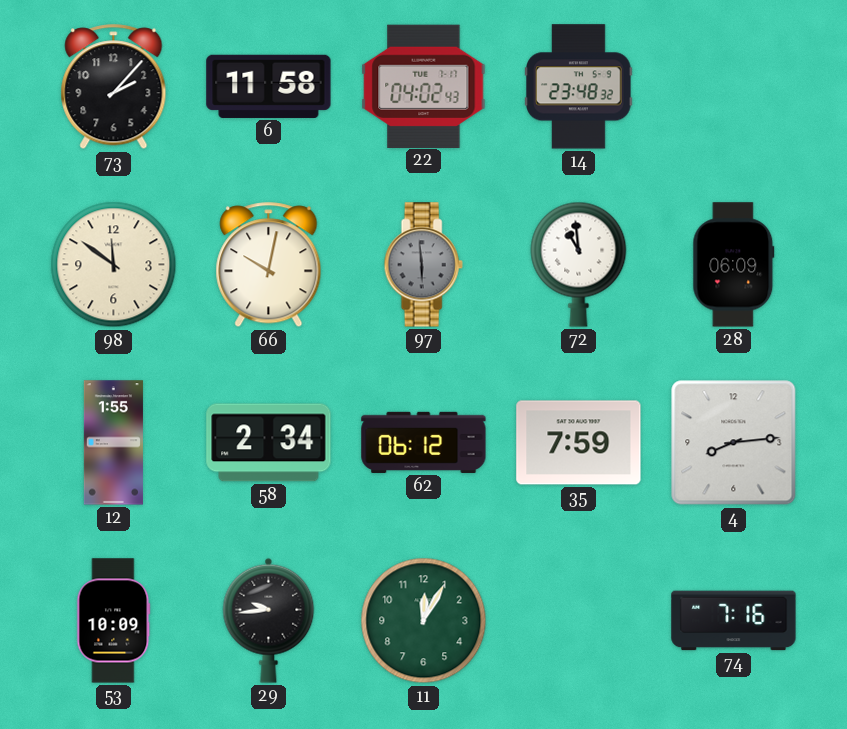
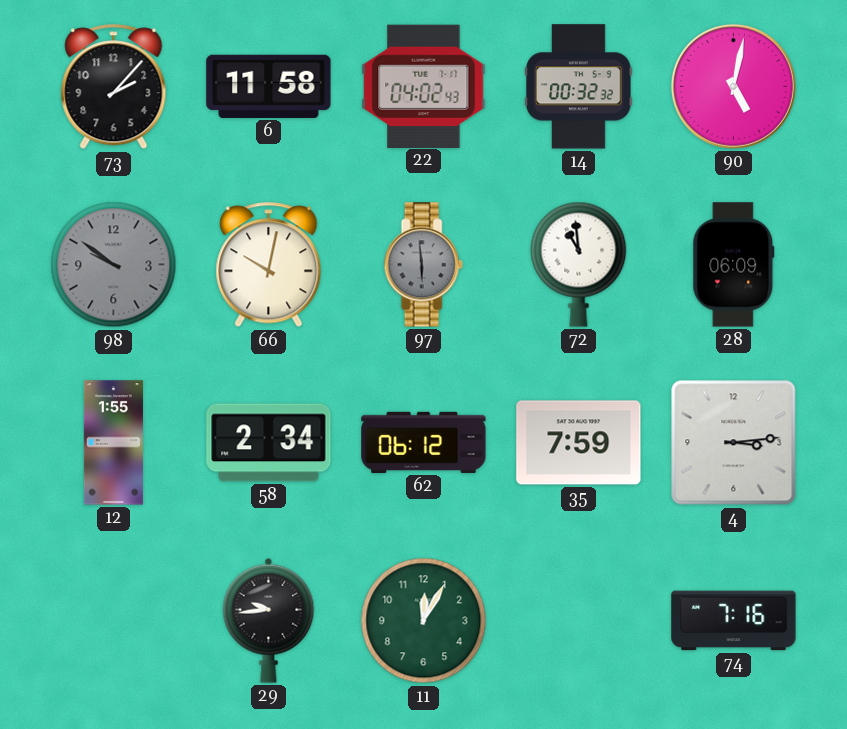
14: 23:48 -> 00:32 (579, 87)
90: none -> 5:02 (733, 86)
98: 11:51 -> 9:51 (114, 265)
98 dial: cream -> grey (114, 265)
4: 8:14 -> 3:14 (734, 443)
53: 10:09 -> none (114, 621)
